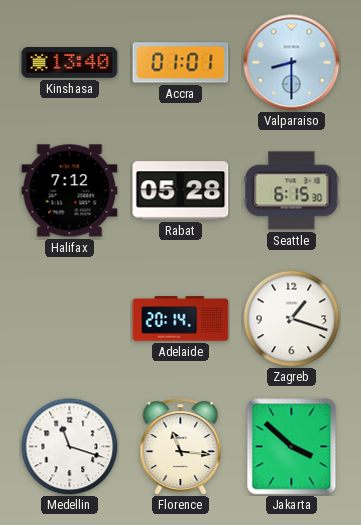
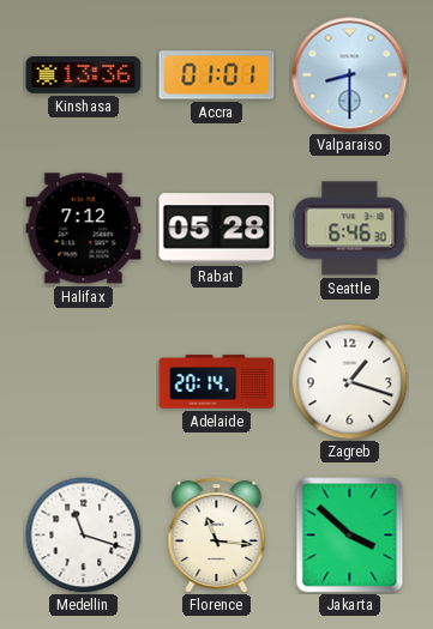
Kinshasa: 13:40 -> 13:36 (84, 75)
Seattle: 6:15 -> 6:46 (350, 229)
